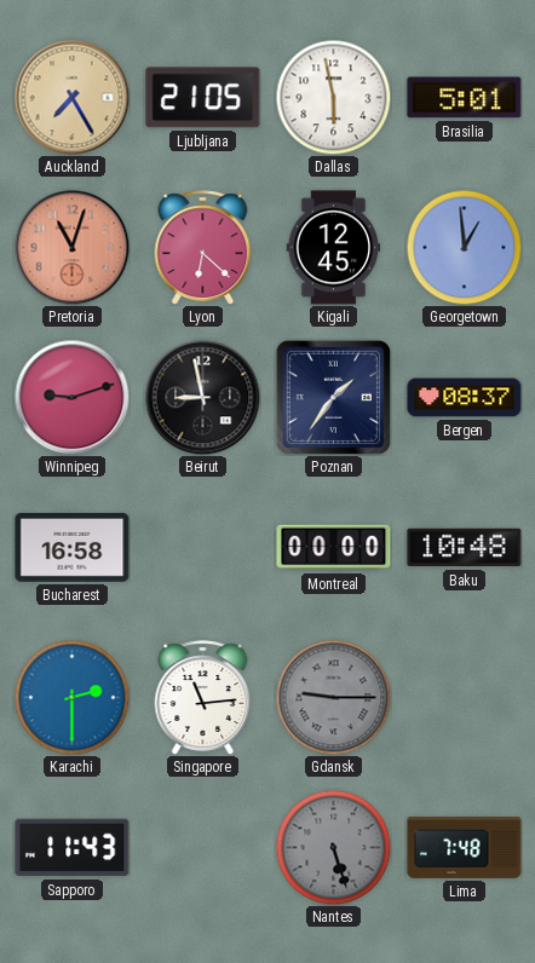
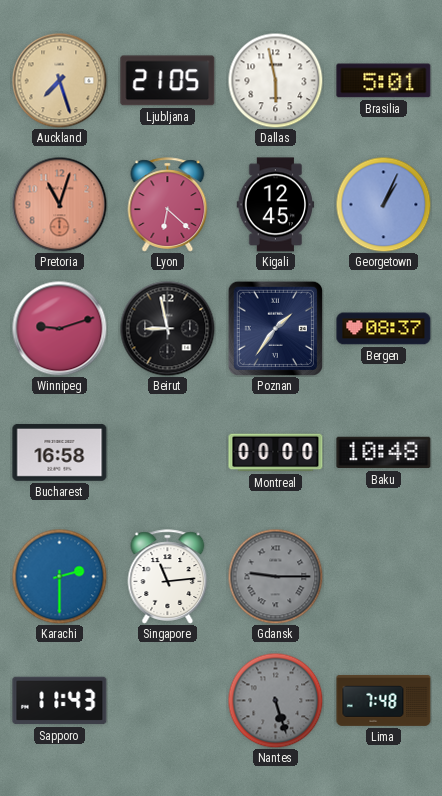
Auckland: 7:25 -> 7:27 (59, 80)
Georgetown: 12:59 -> 1:04 (383, 204)
